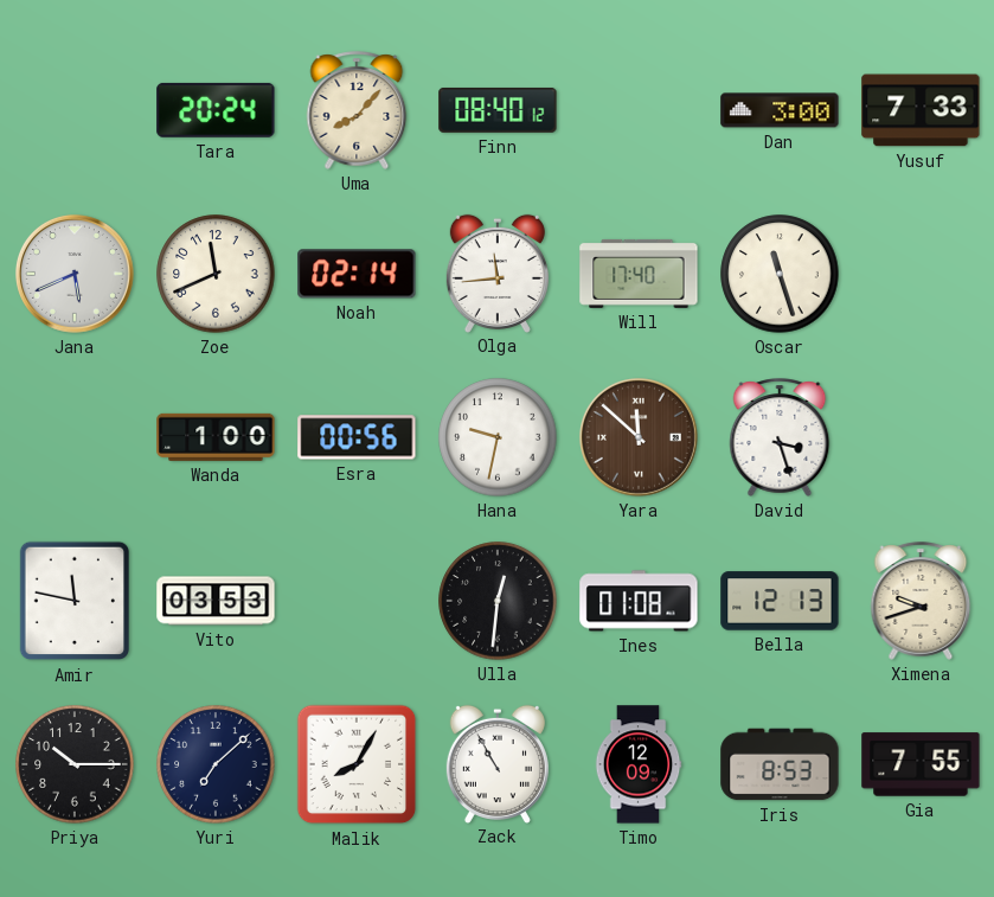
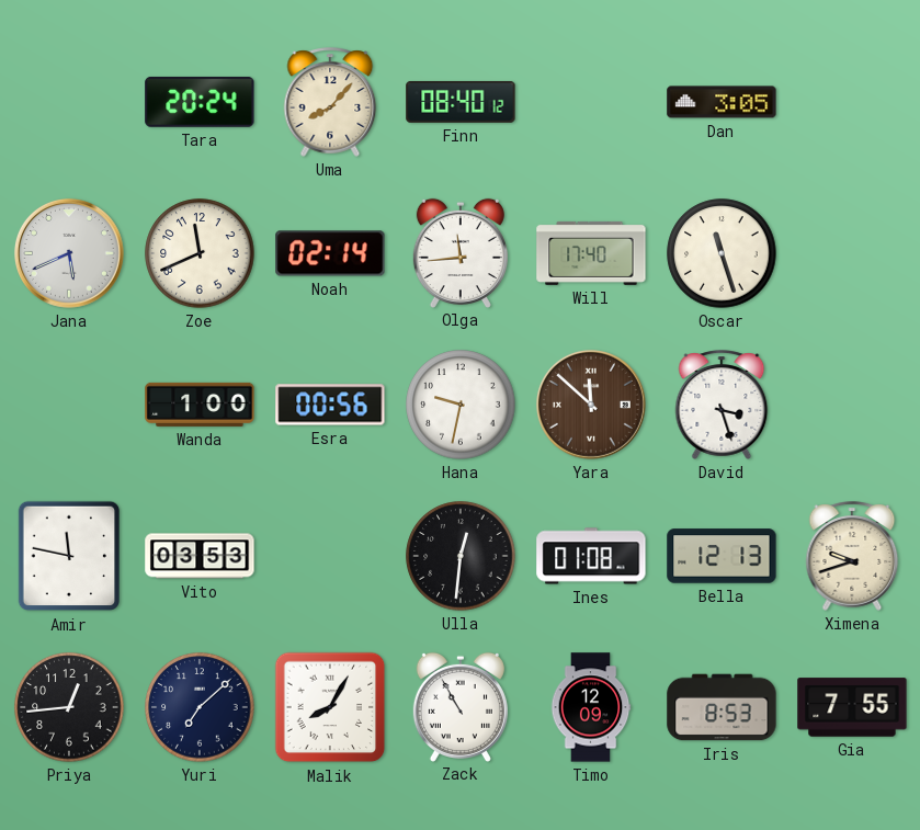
Dan: 3:00 -> 3:05 (722, 102)
Yusuf: 7:33 -> none (921, 110)
Priya: 10:15 -> 12:44 (69, 707)
